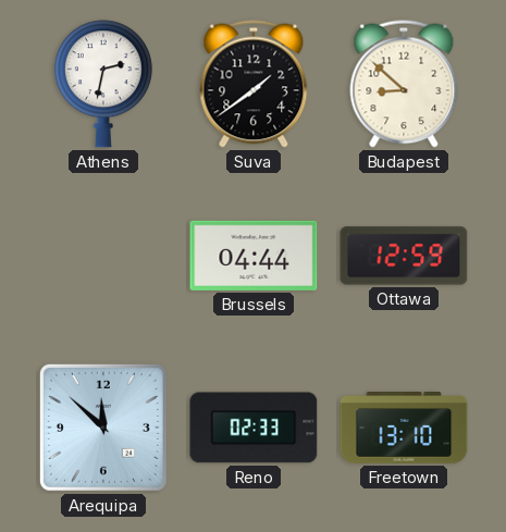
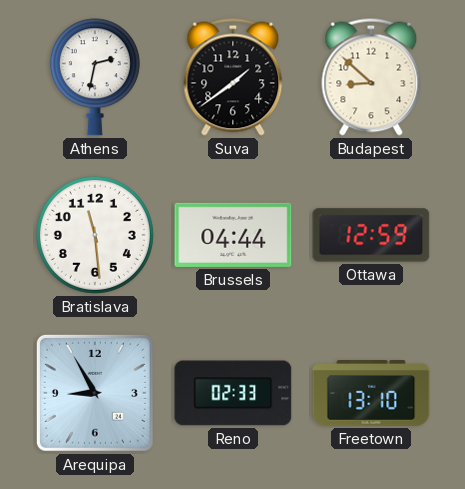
Bratislava: none -> 11:29 (95, 235)
Arequipa: 11:52 -> 8:55 (95, 393)
